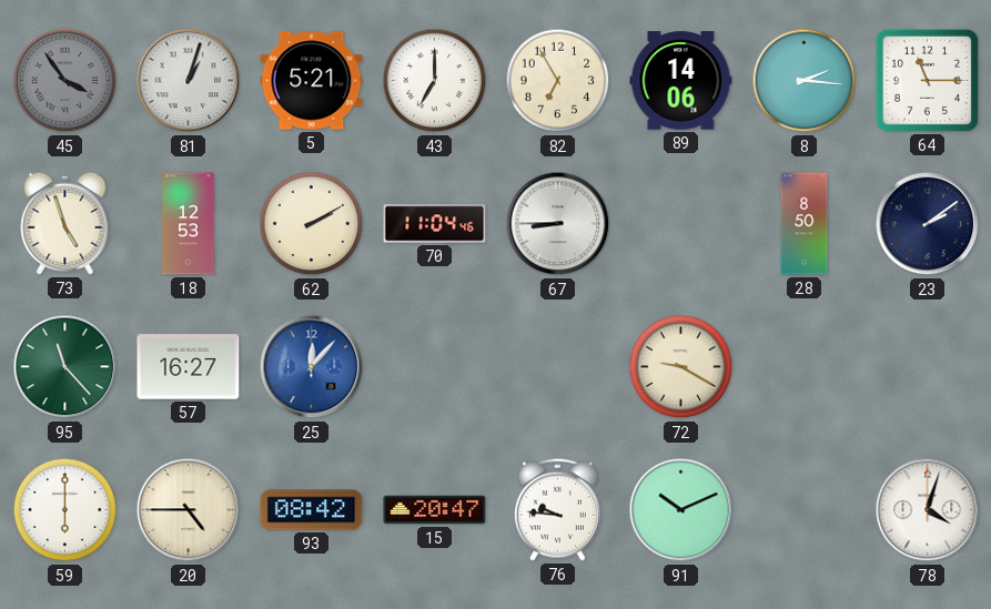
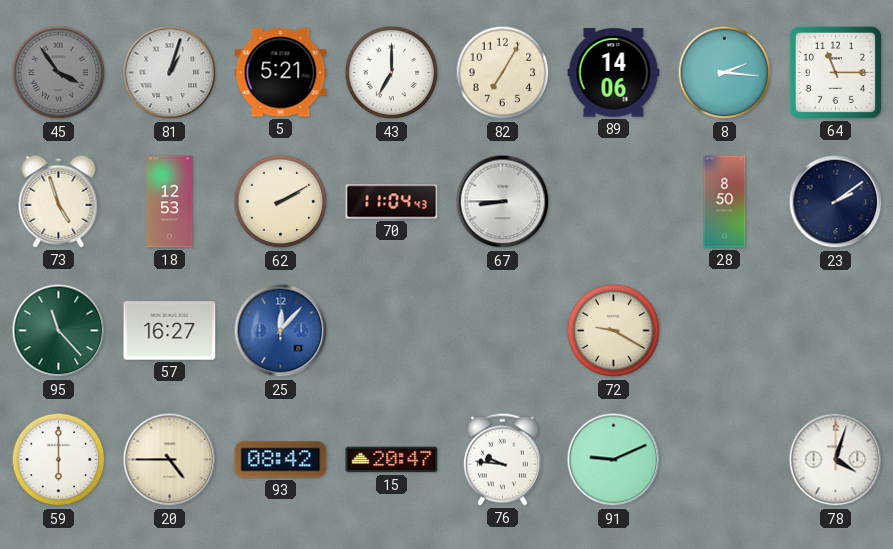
82: 6:55 -> 7:05 (503, 73)
70: 11:04:46 -> 11:04:43 (392, 202)
91: 10:11 -> 9:11 (614, 460)
